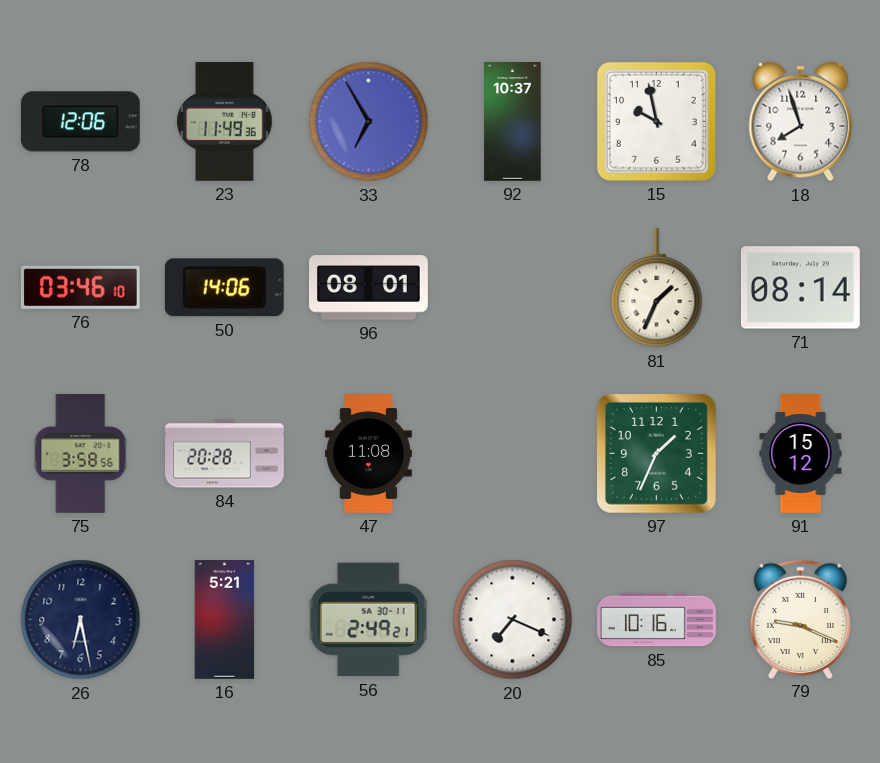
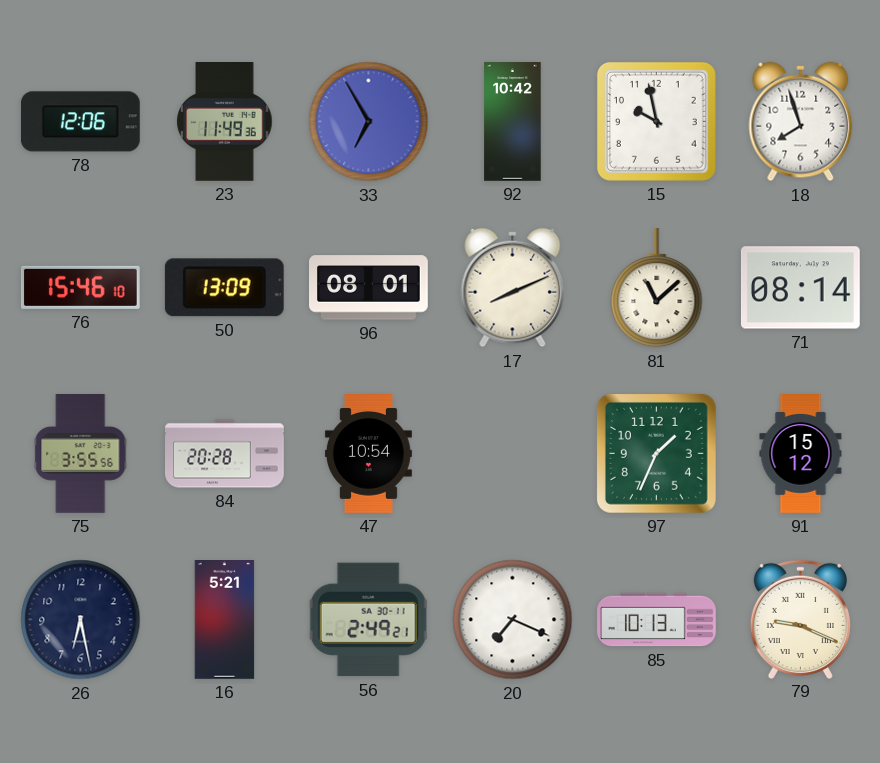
92: 10:37 -> 10:42 (513, 122)
76: 03:46 -> 15:46 (80, 287)
50: 14:06 -> 13:09 (224, 288)
17: none -> 8:11 (513, 288)
81: 1:34 -> 11:08 (657, 289)
75: 3:58 -> 3:55 (81, 454)
47: 11:08 -> 10:54 (368, 454)
85: 10:16 -> 10:13 (657, 620)
